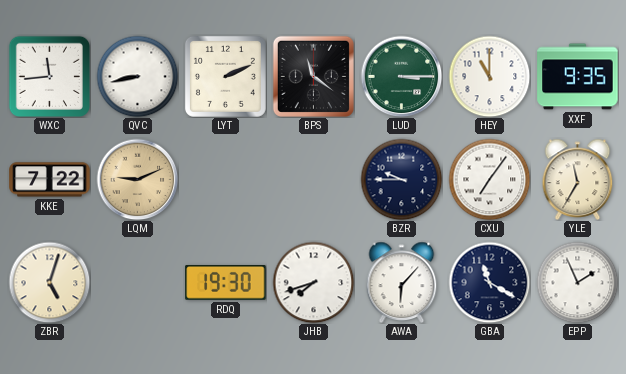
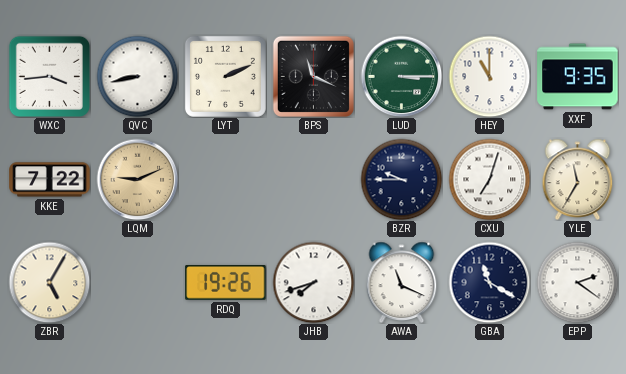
WXC: 11:44 -> 3:44 (49, 76)
BPS: 11:21 -> 11:19 (313, 76)
CXU: 7:06 -> 7:03 (489, 179)
ZBR: 5:03 -> 5:05 (49, 282)
RDQ: 19:30 -> 19:26 (226, 283)
AWA: 6:07 -> 11:19 (402, 282)
EPP: 1:56 -> 2:21 (577, 282)
